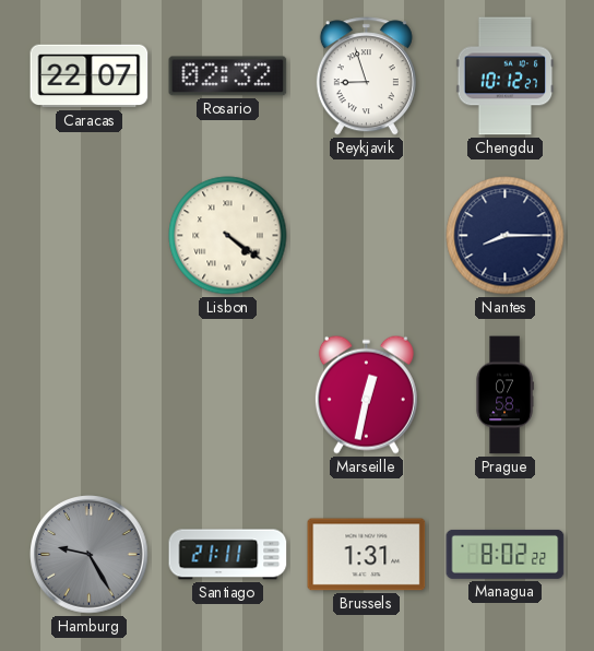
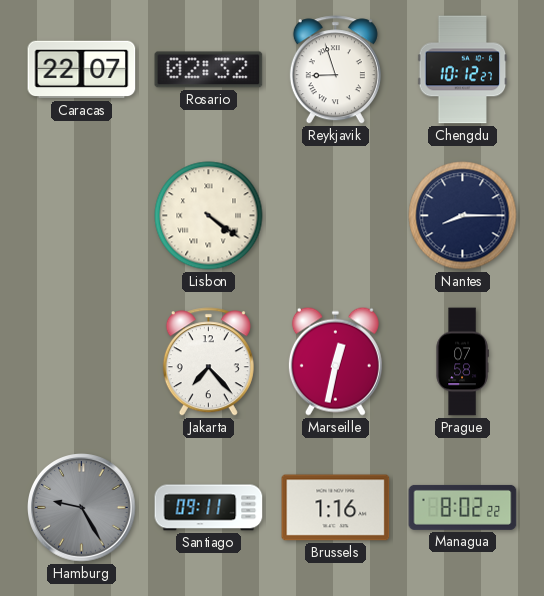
Jakarta: none -> 7:23 (208, 362)
Santiago: 21:11 -> 09:11 (209, 508)
Brussels: 1:31 -> 1:16 (336, 508)
